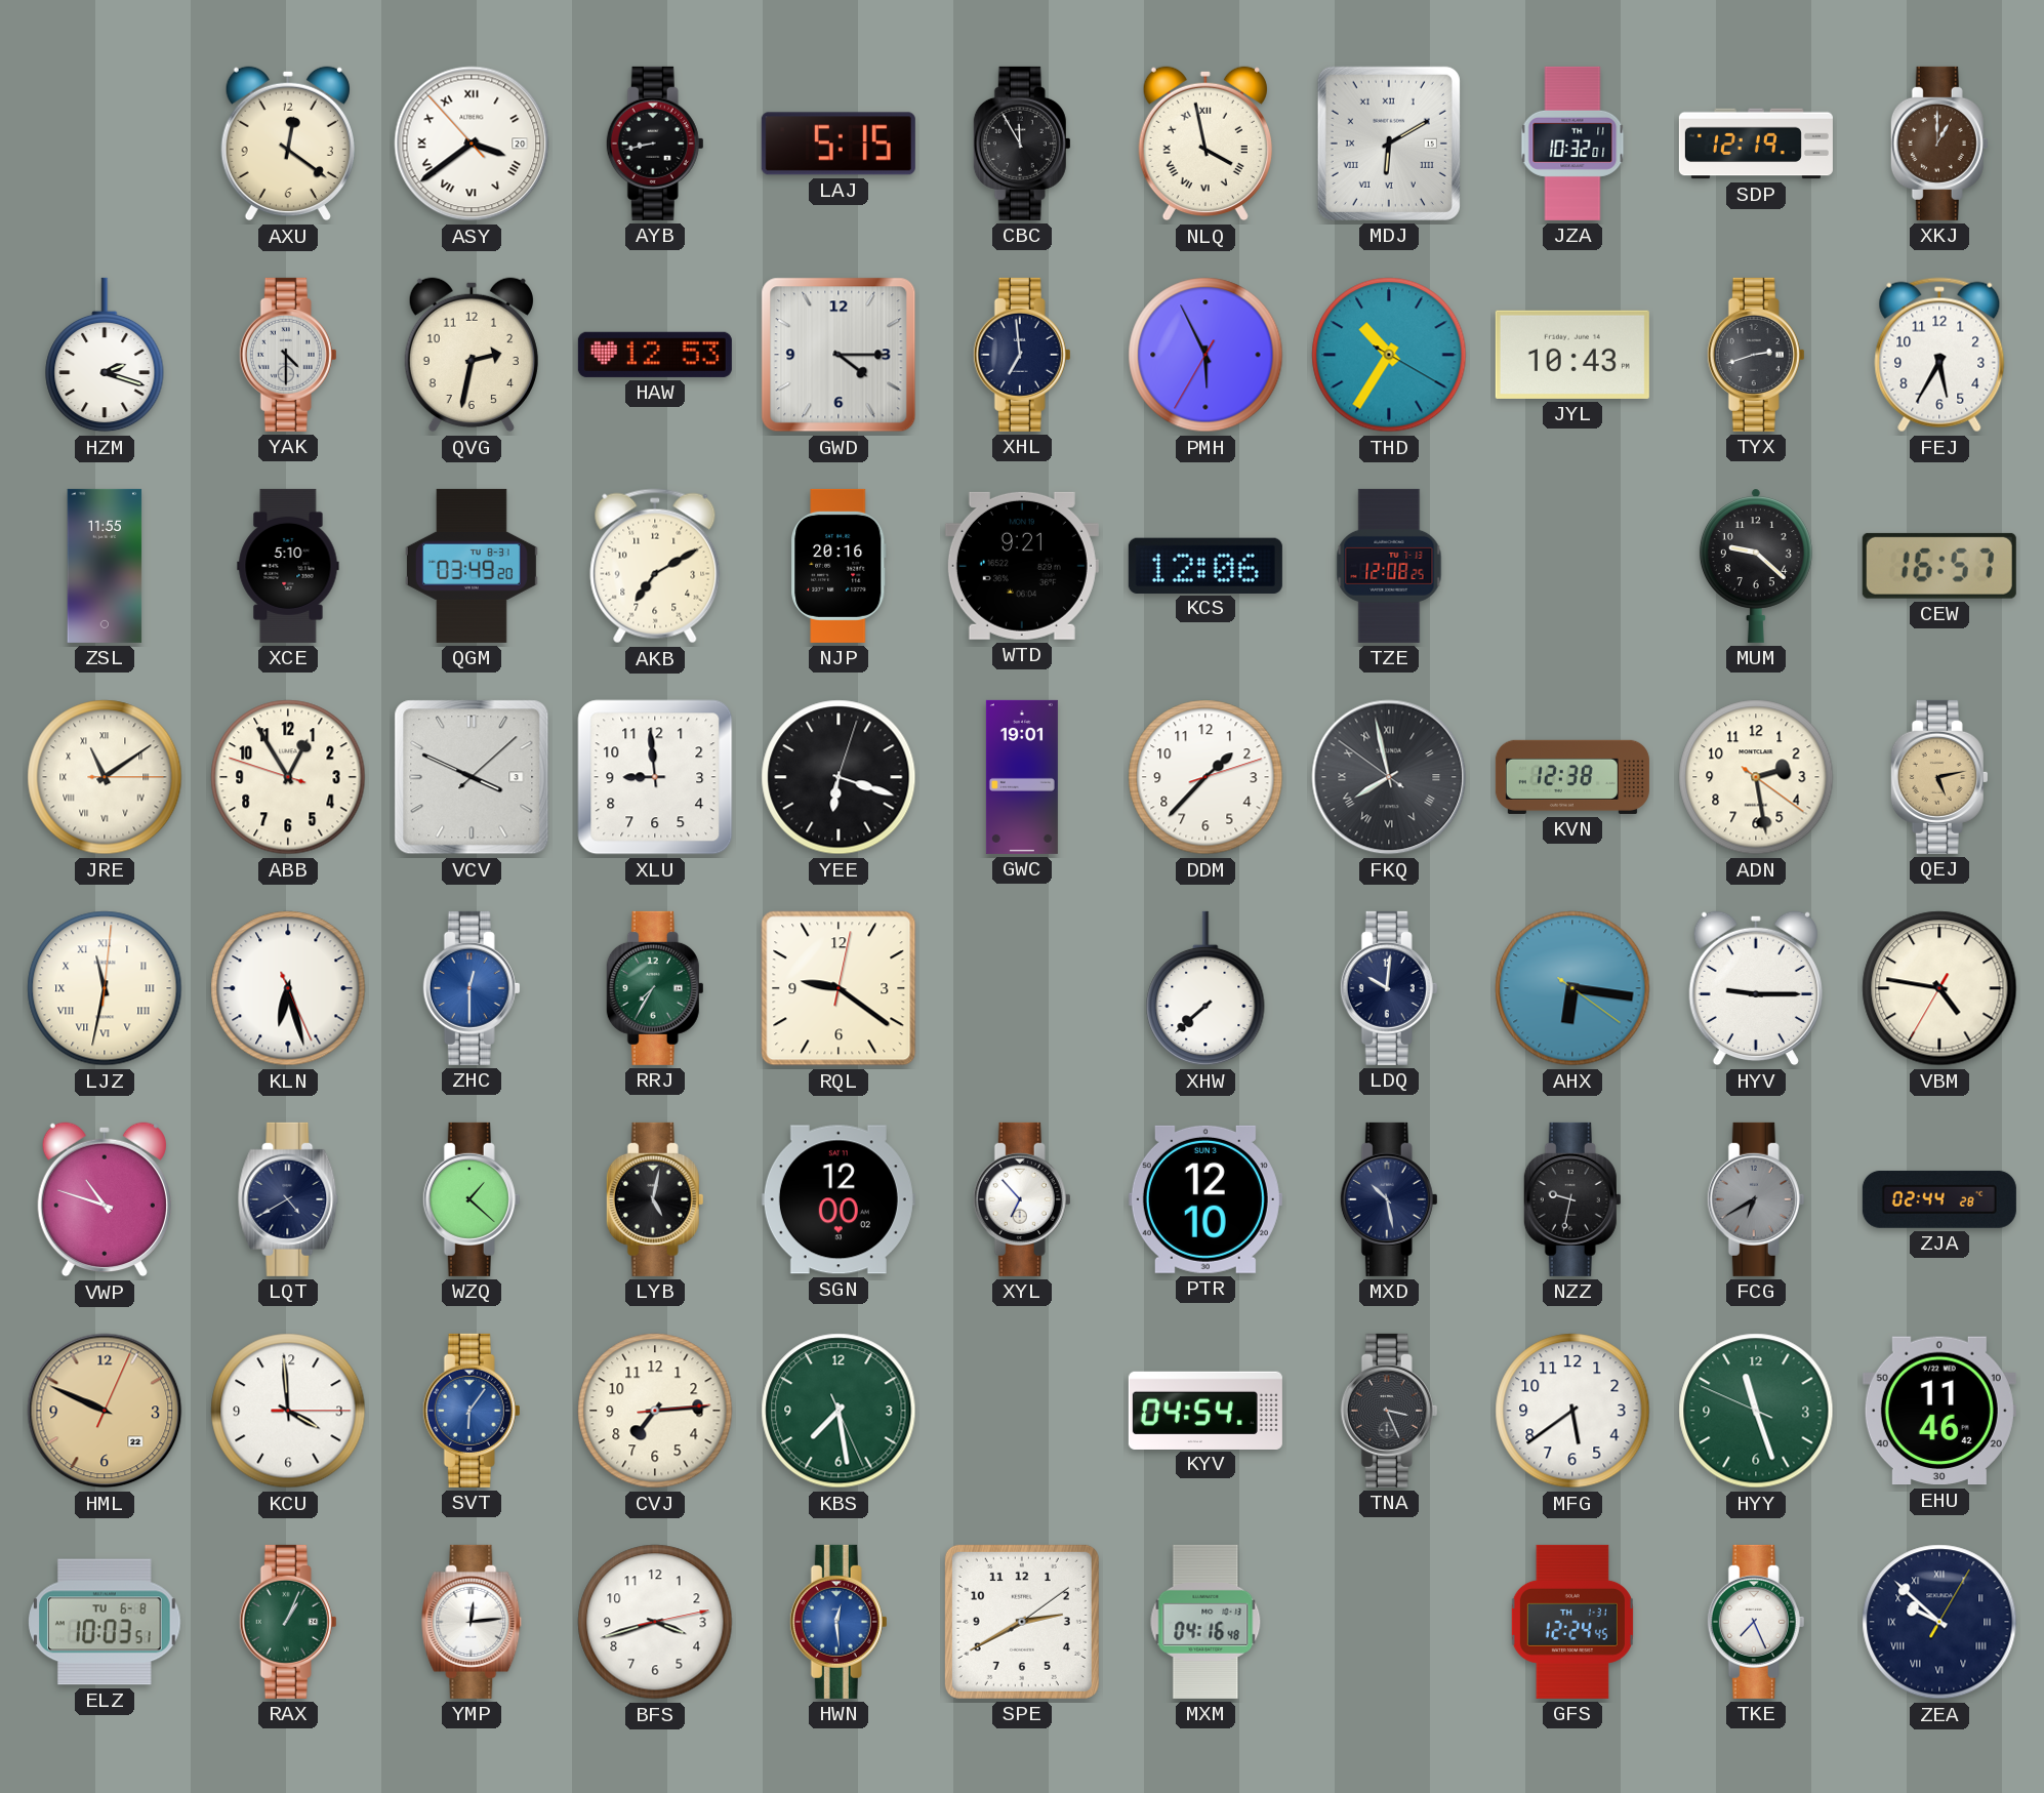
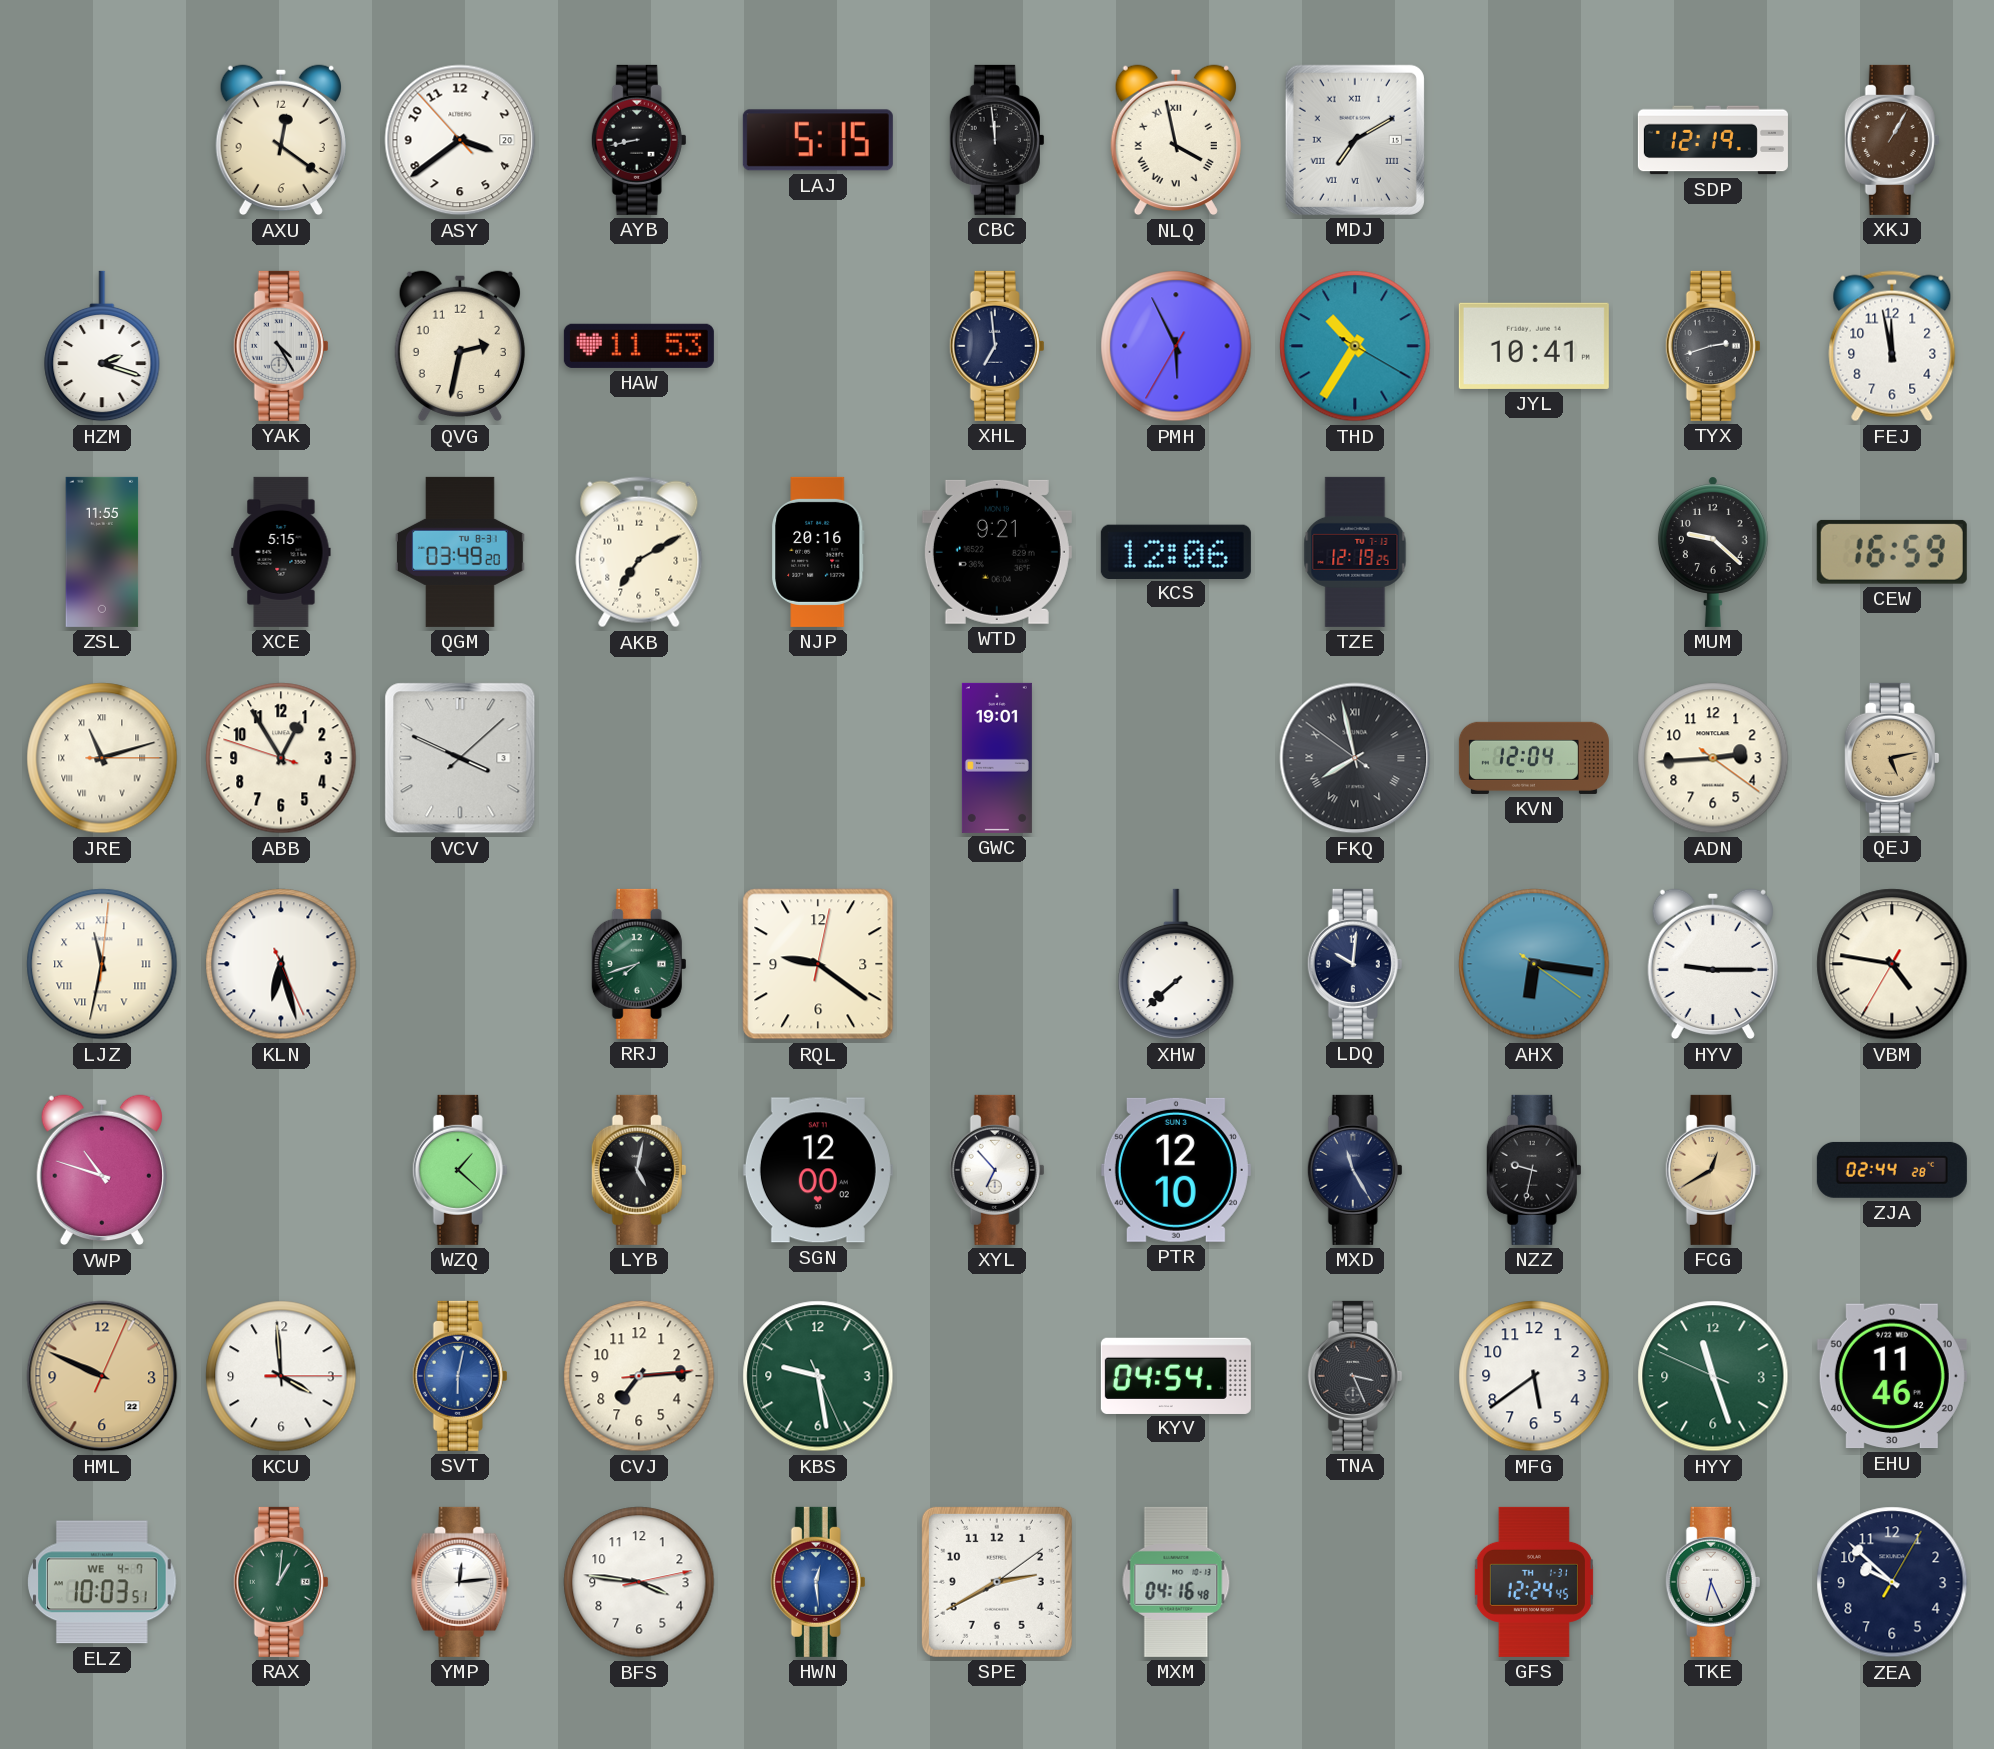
ASY numerals: Roman -> Arabic (460, 140)
CBC: 11:55 -> 11:59 (997, 140)
MDJ: 6:10 -> 7:10 (1355, 140)
JZA: 10:32 -> none (1572, 144)
XKJ: 1:00 -> 1:05 (1892, 140)
YAK: 4:30 -> 4:25 (281, 346)
HAW: 12:53 -> 11:53 (639, 346)
GWD: 4:15 -> none (839, 355)
JYL: 10:43 -> 10:41 (1534, 346)
FEJ: 5:35 -> 11:58 (1892, 346)
XCE: 5:10 -> 5:15 (281, 552)
TZE: 12:08 -> 12:19 (1355, 552)
CEW: 16:57 -> 16:59 (1892, 552)
JRE: 11:09 -> 11:12 (102, 758)
XLU: 8:59 -> none (655, 777)
YEE: 6:18 -> none (839, 777)
DDM: 1:37 -> none (1205, 777)
KVN: 12:38 -> 12:04 (1534, 758)
ADN: 2:28 -> 2:44 (1713, 758)
ZHC: 12:30 -> none (472, 988)
RRJ: 7:35 -> 7:42 (639, 964)
LQT: 4:40 -> none (288, 1199)
MXD: 10:28 -> 11:25 (1355, 1170)
FCG: 6:40 -> 12:40 (1713, 1170)
FCG dial: grey -> champagne (1713, 1170)
SVT: 6:06 -> 6:02 (460, 1376)
KBS: 7:28 -> 9:28 (818, 1376)
ELZ date: TU 6-8 -> WE 4-7 (102, 1582)
RAX: 1:04 -> 1:01 (281, 1582)
BFS: 3:42 -> 3:46 (639, 1582)
TKE: 7:26 -> 6:26 (1713, 1582)
ZEA numerals: Roman -> Arabic (1892, 1582)
